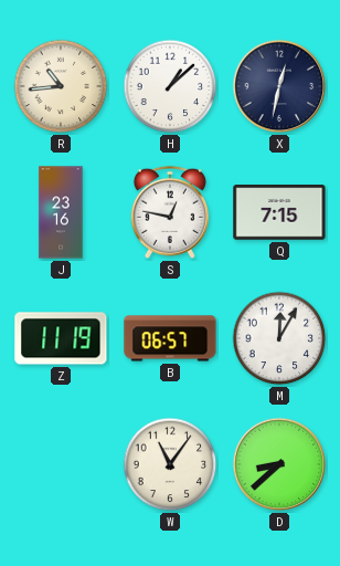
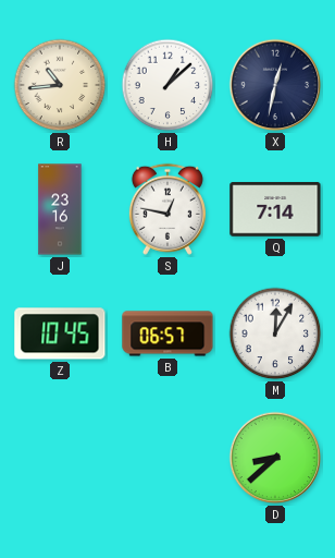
Q: 7:15 -> 7:14 (275, 209)
Z: 11:19 -> 10:45 (60, 333)
W: 11:06 -> none (170, 464)
